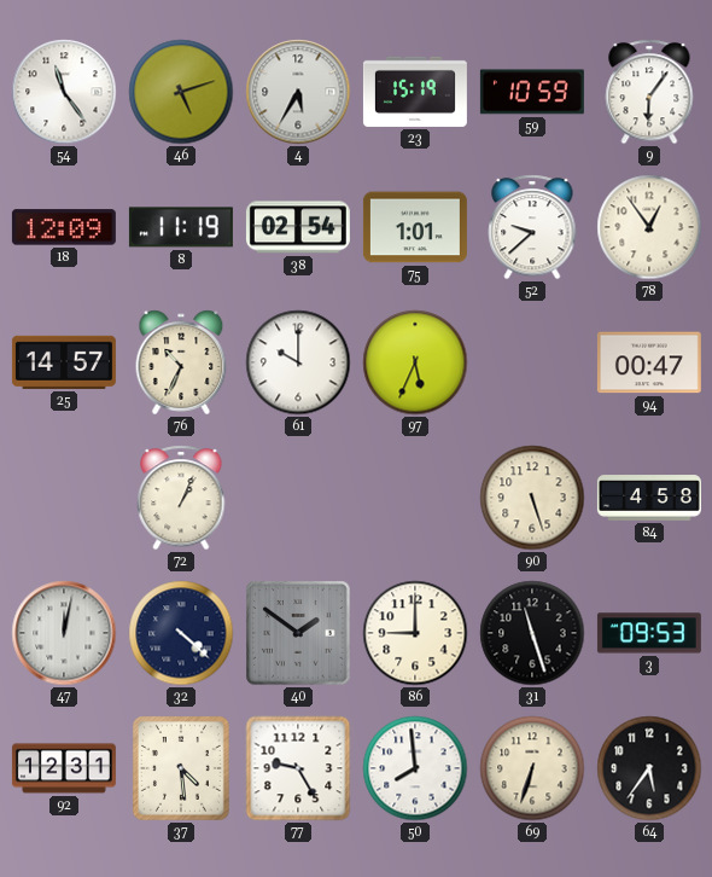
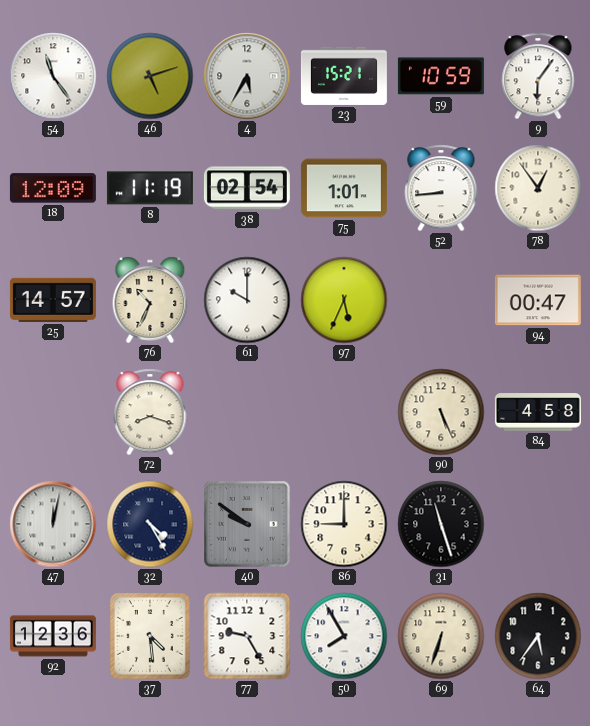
23: 15:19 -> 15:21 (344, 76)
52: 9:38 -> 8:44 (441, 188)
72: 1:04 -> 8:18 (150, 412)
90: 5:27 -> 5:26 (441, 412)
32: 4:22 -> 4:25 (150, 524)
40: 1:51 -> 9:51 (247, 524)
3: 09:53 -> none (649, 633)
92: 12:31 -> 12:36 (53, 636)
50: 7:59 -> 7:55 (344, 636)
